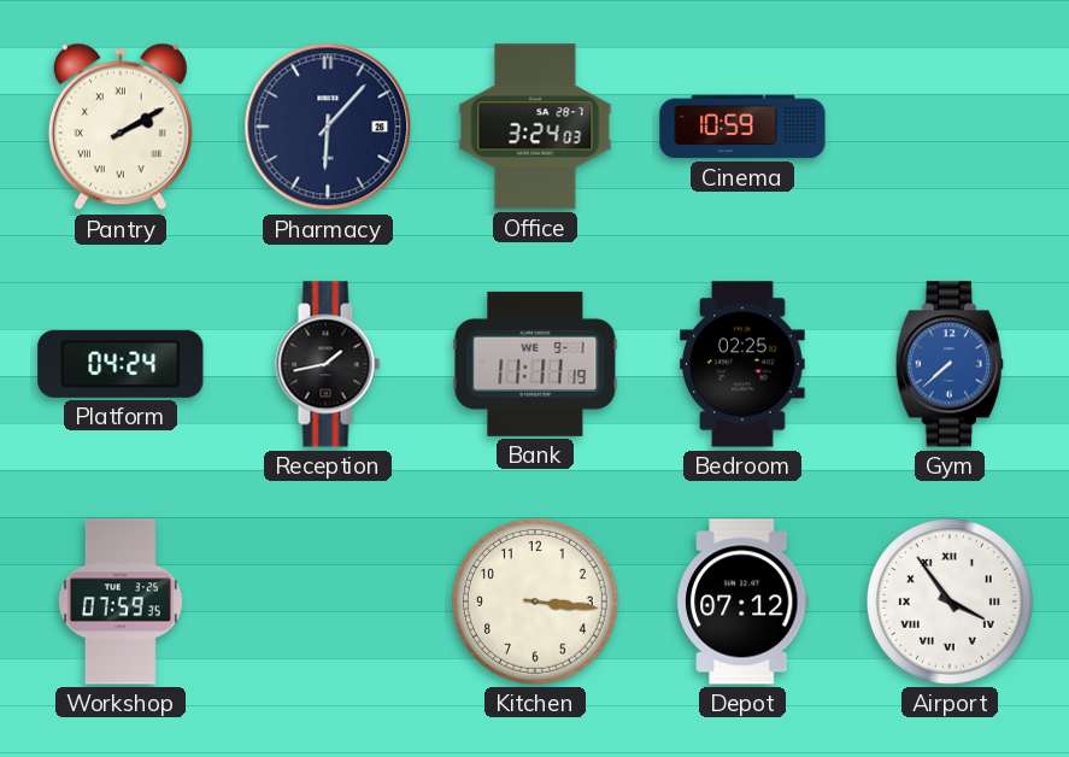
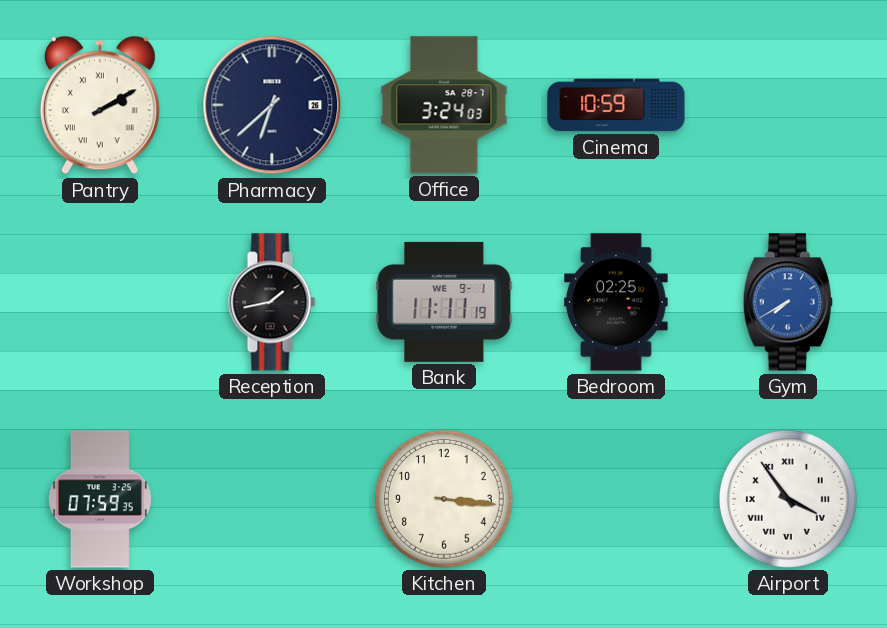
Pharmacy: 6:07 -> 6:38 (272, 105)
Platform: 04:24 -> none (121, 364)
Gym: 7:38 -> 7:40 (788, 302)
Depot: 07:12 -> none (742, 602)
